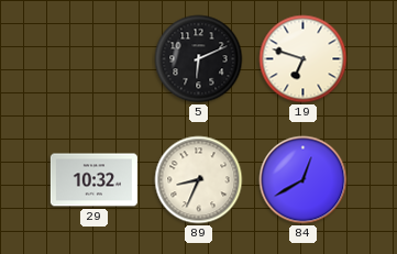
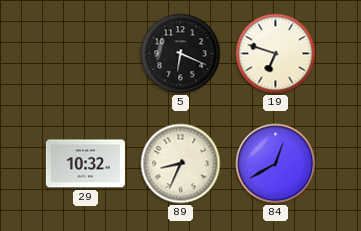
5: 6:11 -> 6:19 (181, 54)
